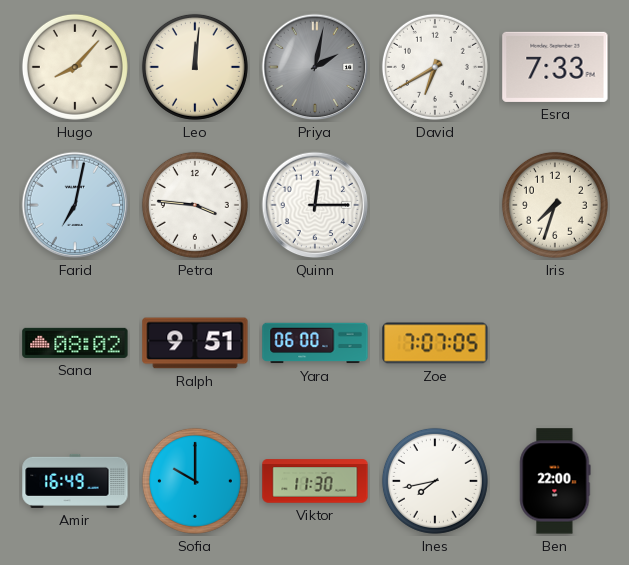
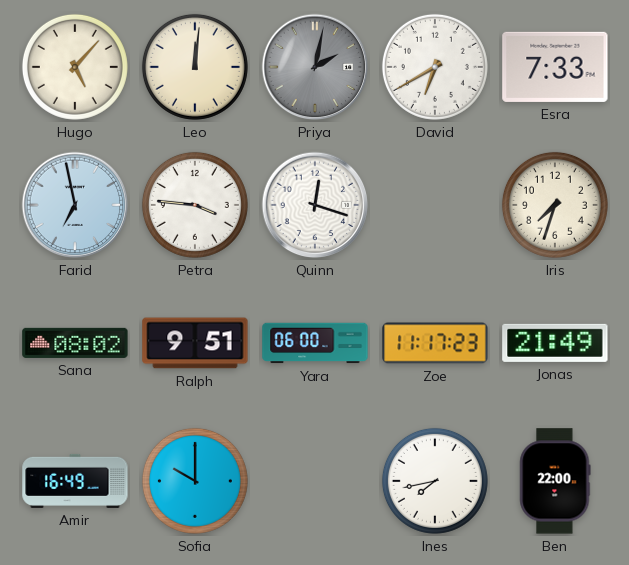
Hugo: 8:07 -> 5:07 (75, 67)
Farid: 7:02 -> 6:58 (75, 205)
Quinn: 12:15 -> 12:18 (315, 205)
Zoe: 7:07 -> 11:17 (435, 343)
Jonas: none -> 21:49 (555, 343)
Viktor: 11:30 -> none (315, 481)
